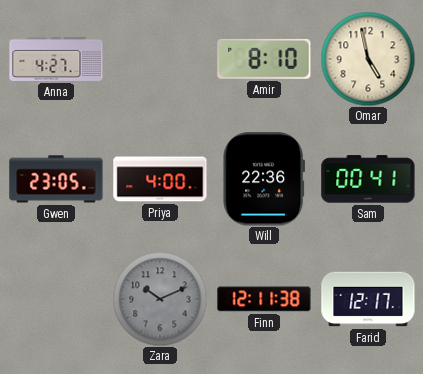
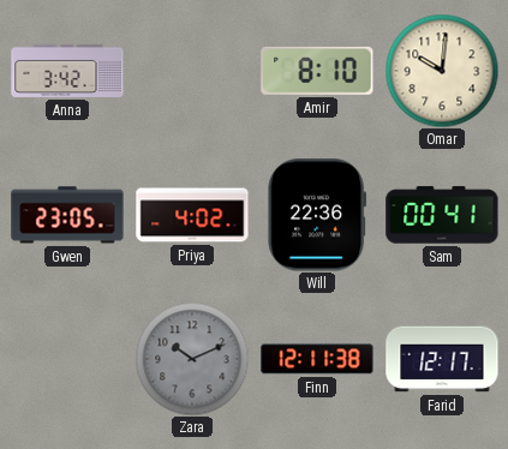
Anna: 4:27 -> 3:42 (67, 71)
Omar: 4:58 -> 10:01 (442, 71)
Priya: 4:00 -> 4:02 (192, 215)
